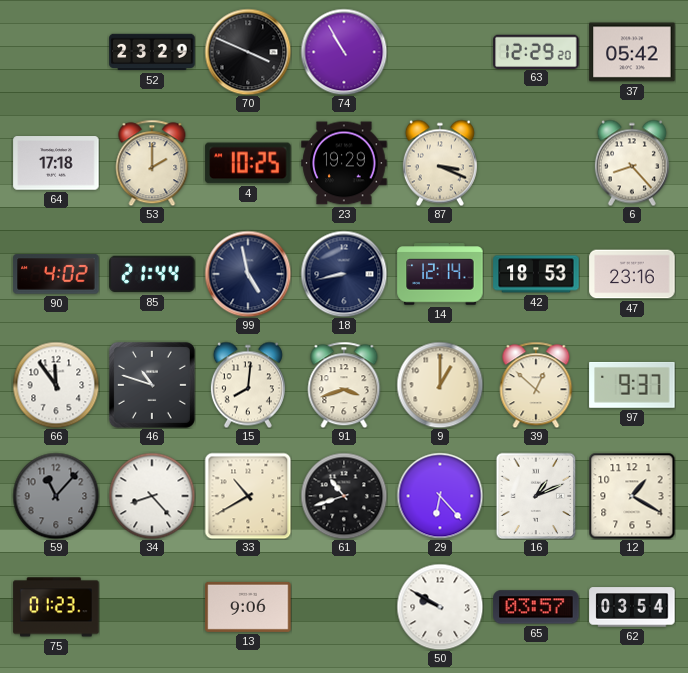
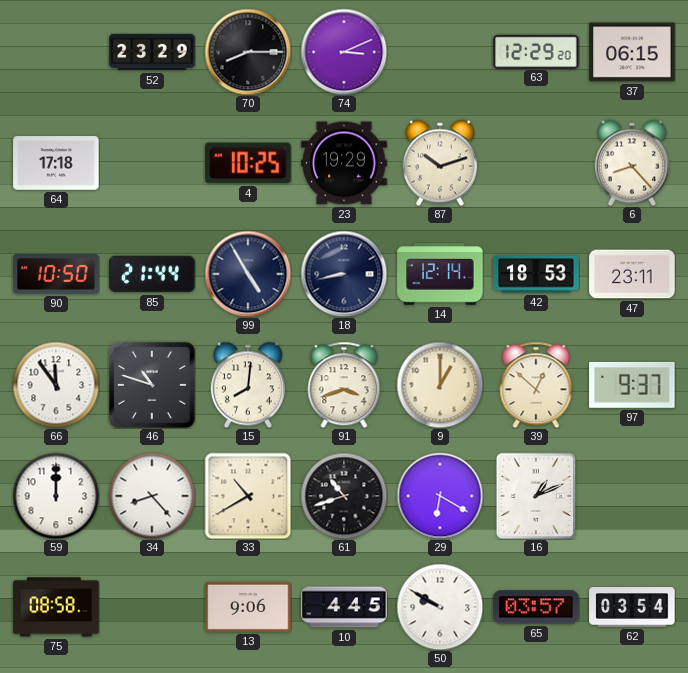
70: 3:49 -> 8:15 (248, 52)
74: 10:55 -> 3:11 (344, 52)
37: 05:42 -> 06:15 (632, 52)
53: 2:00 -> none (152, 163)
87: 3:19 -> 10:12 (440, 163)
90: 4:02 -> 10:50 (56, 274)
99: 4:58 -> 4:55 (248, 274)
47: 23:16 -> 23:11 (632, 274)
59: 11:07 -> 12:00 (56, 496)
59 dial: grey -> white (56, 496)
29: 6:23 -> 6:20 (440, 496)
12: 1:20 -> none (632, 496)
75: 01:23 -> 08:58 (56, 607)
10: none -> 4:45 (344, 607)
